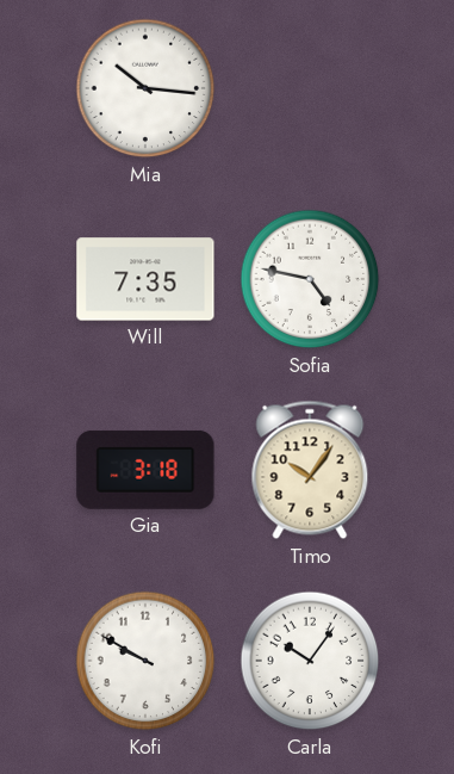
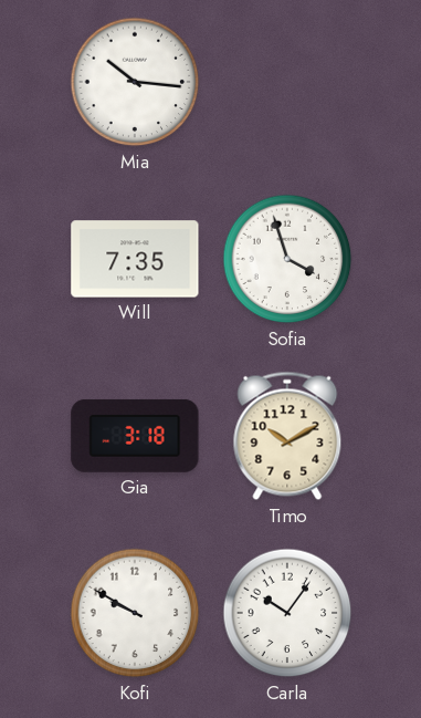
Sofia: 4:47 -> 3:57 (287, 259)
Timo: 10:06 -> 10:10 (287, 436)
